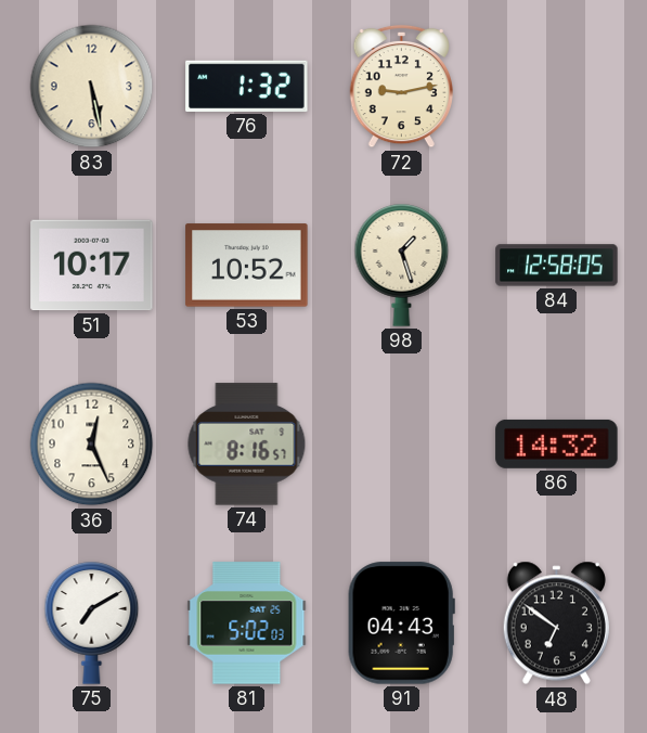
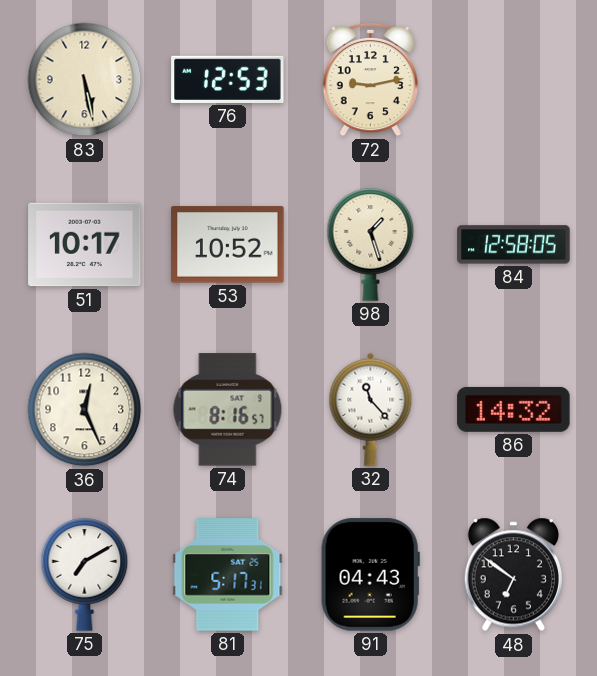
76: 1:32 -> 12:53 (228, 79)
32: none -> 11:23 (371, 409)
81: 5:02 -> 5:17 (228, 575)
